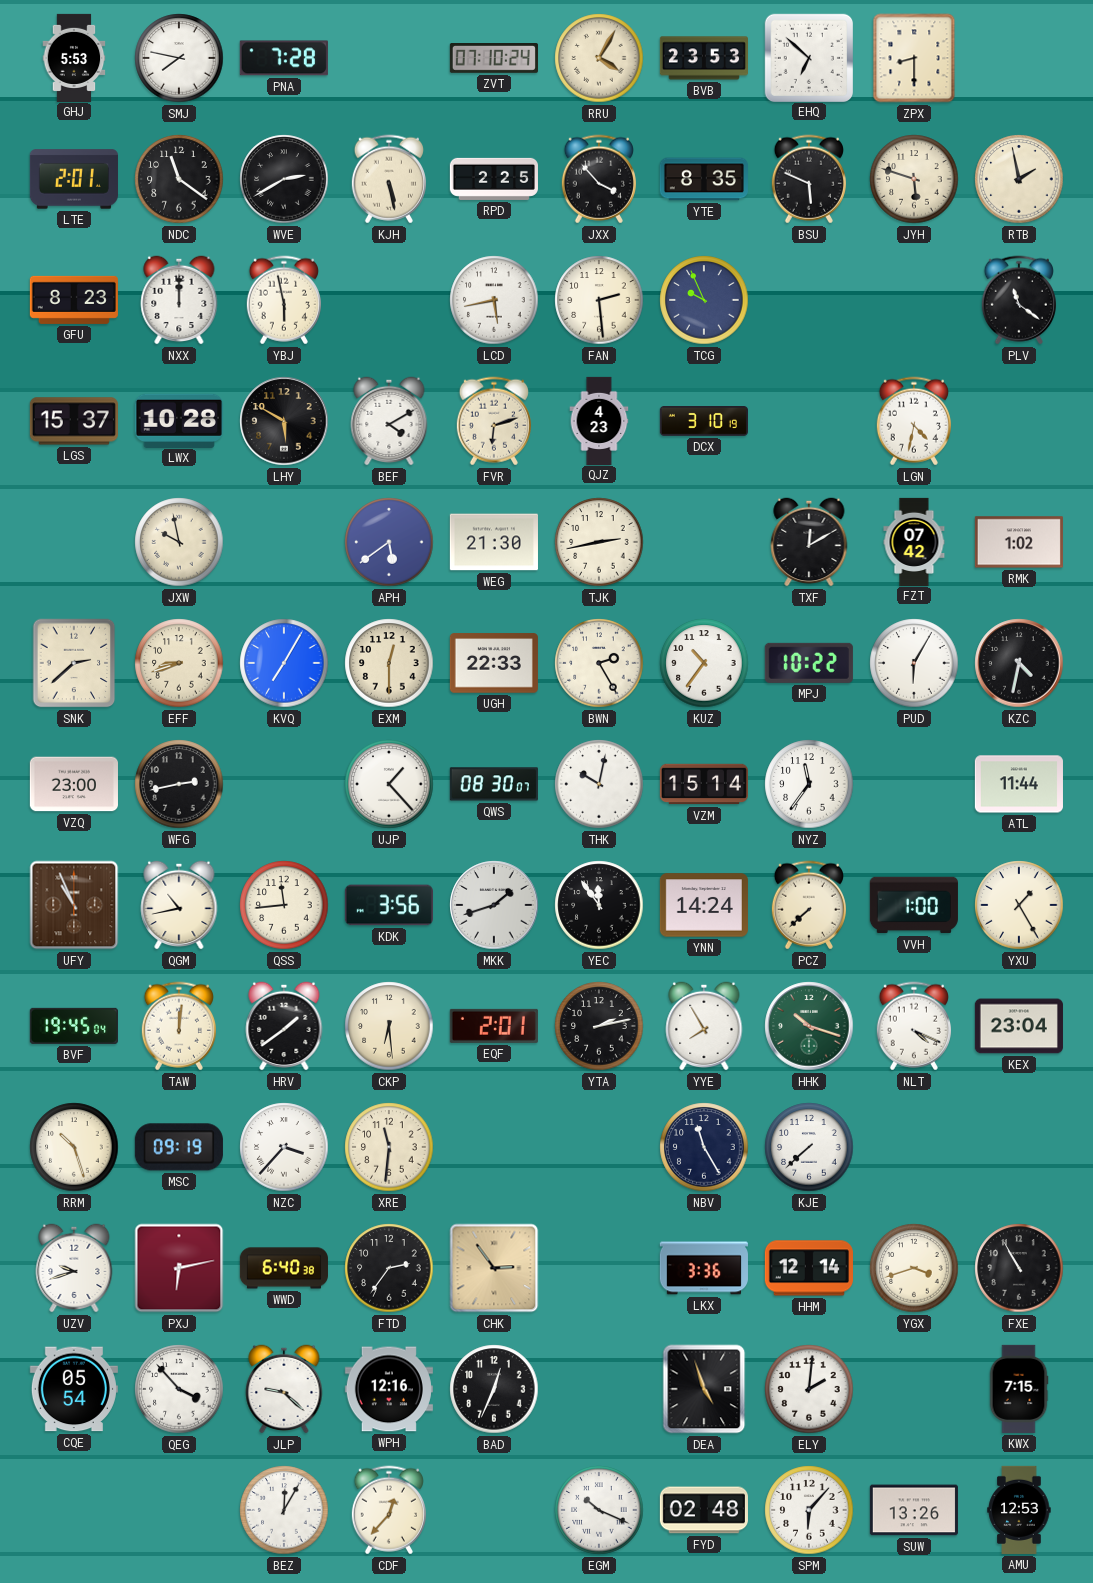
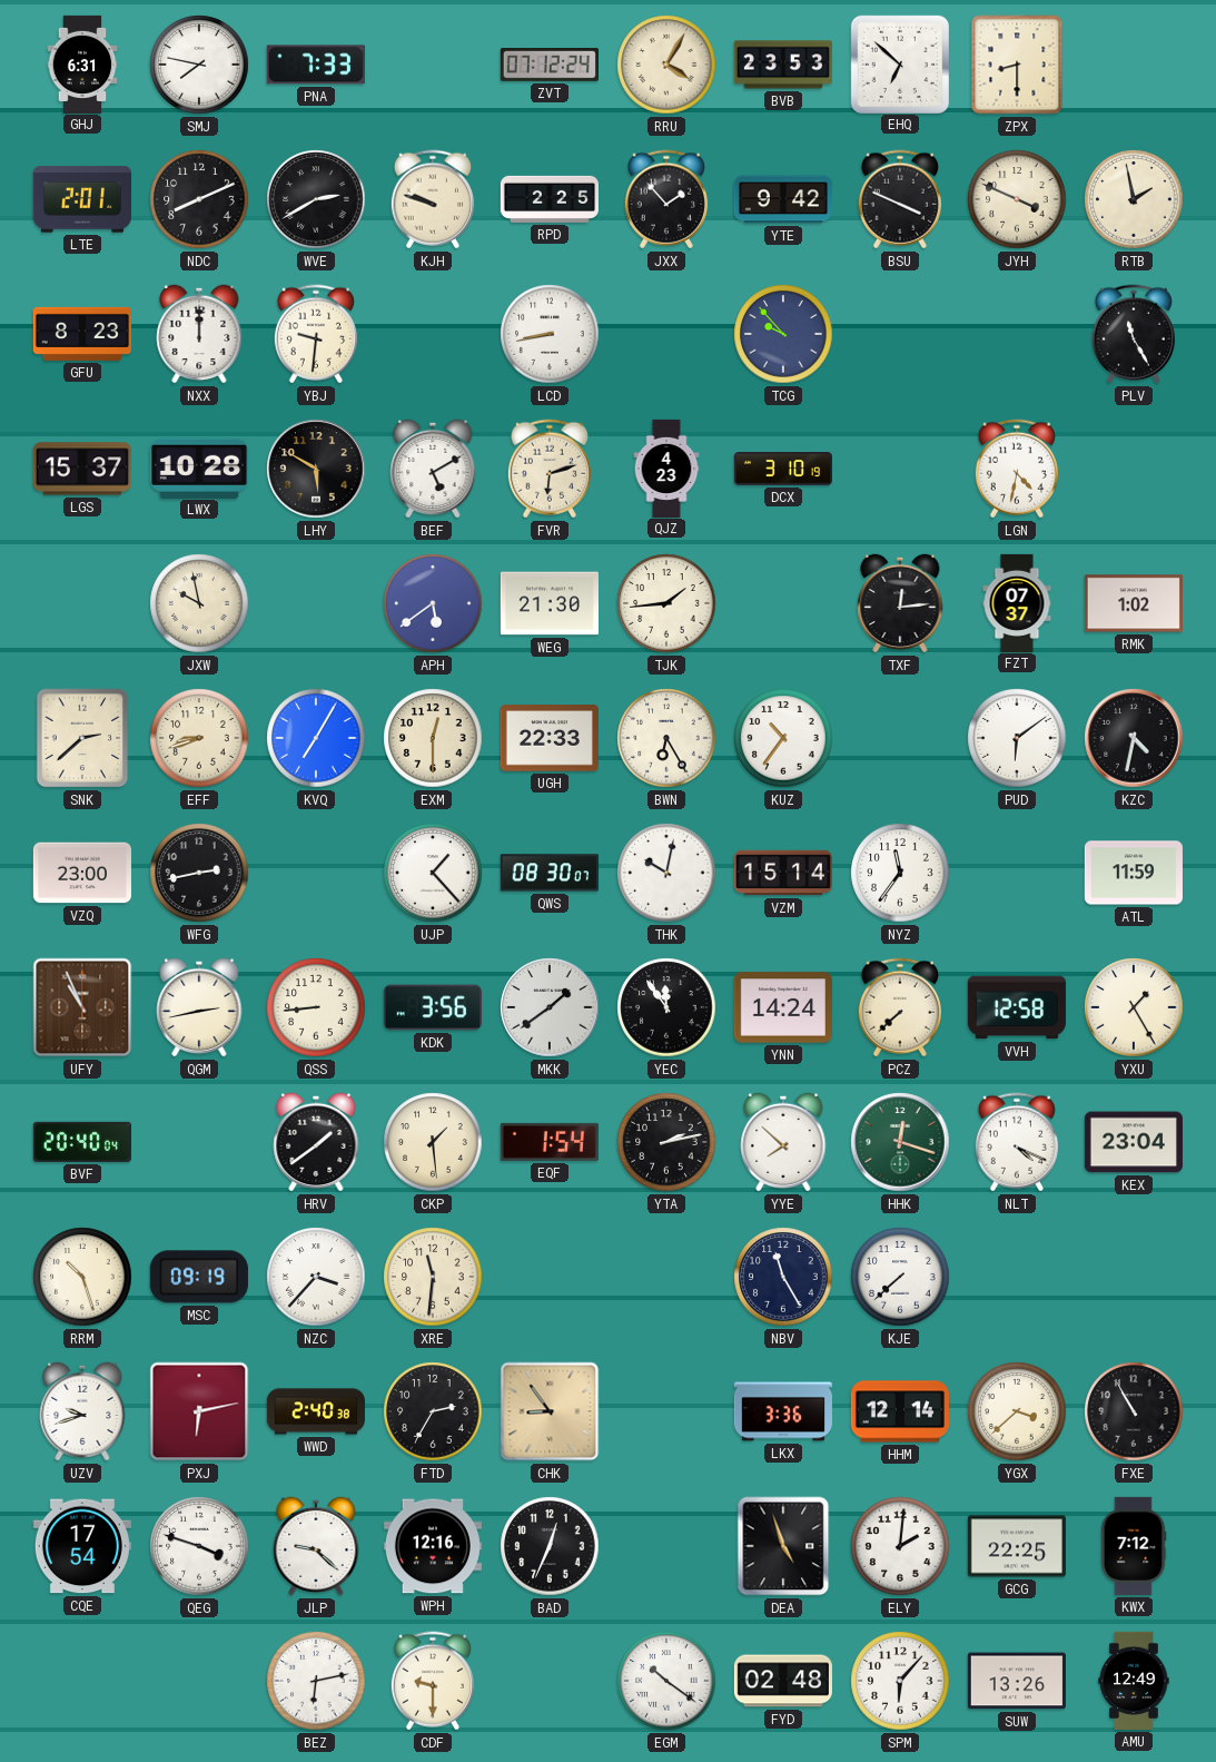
GHJ: 5:53 -> 6:31 (82, 63)
PNA: 7:28 -> 7:33 (316, 65)
ZVT: 07:10 -> 07:12 (550, 66)
NDC: 11:21 -> 8:11 (199, 199)
KJH: 5:28 -> 9:48 (433, 199)
JXX: 3:53 -> 1:53 (666, 199)
YTE: 8:35 -> 9:42 (783, 199)
BSU: 5:49 -> 3:49 (900, 199)
JYH: 5:48 -> 3:49 (1017, 199)
YBJ: 5:58 -> 9:31 (316, 334)
LCD: 5:43 -> 8:43 (550, 334)
FAN: 2:29 -> none (599, 300)
TCG: 9:56 -> 9:53 (783, 334)
PLV: 11:21 -> 11:25 (1134, 334)
BEF: 4:10 -> 5:10 (433, 469)
TJK: 2:43 -> 1:44 (666, 603)
TXF: 12:10 -> 12:14 (900, 603)
FZT: 07:42 -> 07:37 (1017, 602)
BWN: 2:25 -> 6:25 (666, 738)
MPJ: 10:22 -> none (809, 663)
PUD: 6:05 -> 6:09 (1017, 738)
ATL: 11:44 -> 11:59 (1134, 873)
QGM: 10:43 -> 2:43 (199, 1007)
QSS: 11:44 -> 8:44 (316, 1007)
MKK: 1:42 -> 1:39 (550, 1007)
VVH: 1:00 -> 12:58 (1017, 1007)
BVF: 19:45 -> 20:40 (82, 1142)
TAW: 12:01 -> none (179, 1026)
CKP: 6:29 -> 1:29 (433, 1142)
EQF: 2:01 -> 1:54 (550, 1142)
YYE: 7:55 -> 7:52 (783, 1142)
HHK: 10:18 -> 12:18 (900, 1142)
WWD: 6:40 -> 2:40 (316, 1411)
FTD: 2:36 -> 2:35 (433, 1411)
CHK: 2:54 -> 8:54 (550, 1411)
YGX: 3:42 -> 3:38 (1017, 1411)
CQE: 05:54 -> 17:54 (82, 1546)
QEG: 3:53 -> 3:48 (199, 1546)
GCG: none -> 22:25 (1017, 1546)
KWX: 7:15 -> 7:12 (1134, 1546)
BEZ: 12:05 -> 6:13 (316, 1681)
CDF: 12:37 -> 9:30 (433, 1681)
EGM: 10:19 -> 10:21 (666, 1681)
AMU: 12:53 -> 12:49 (1134, 1681)
